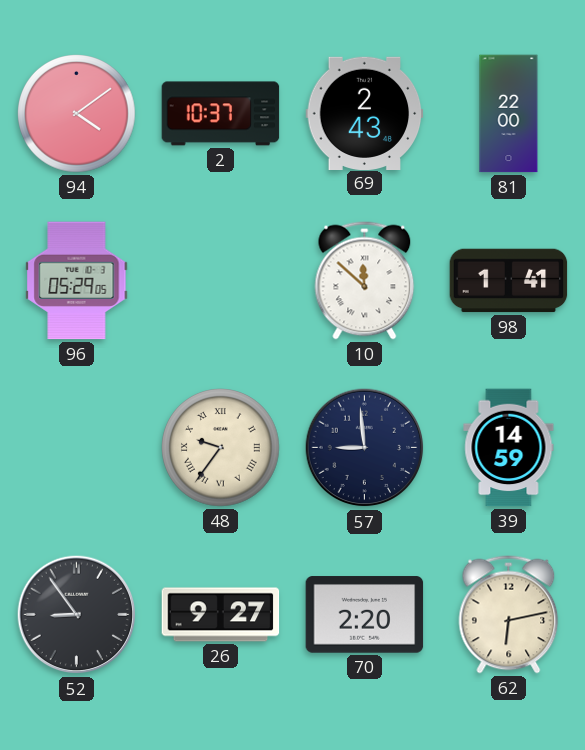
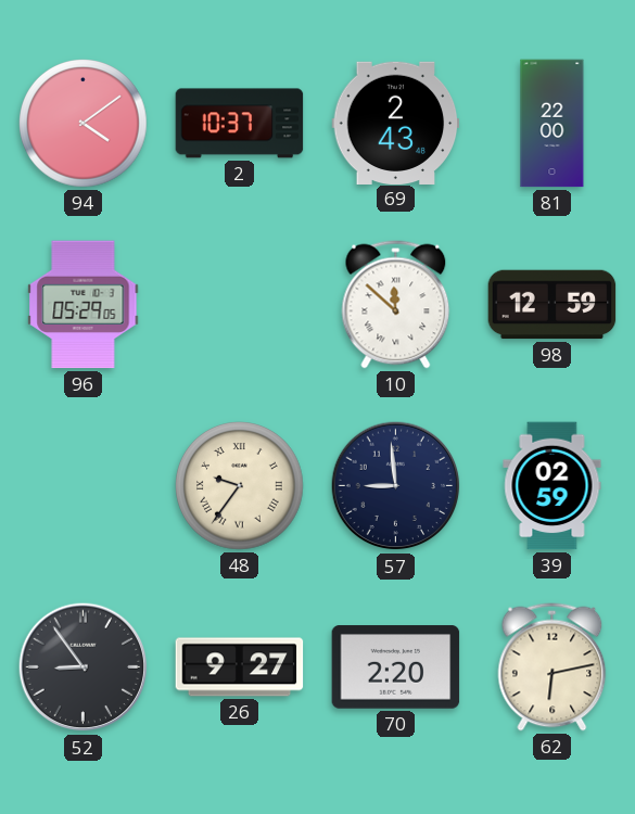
98: 1:41 -> 12:59 (553, 305)
39: 14:59 -> 02:59 (553, 486)
